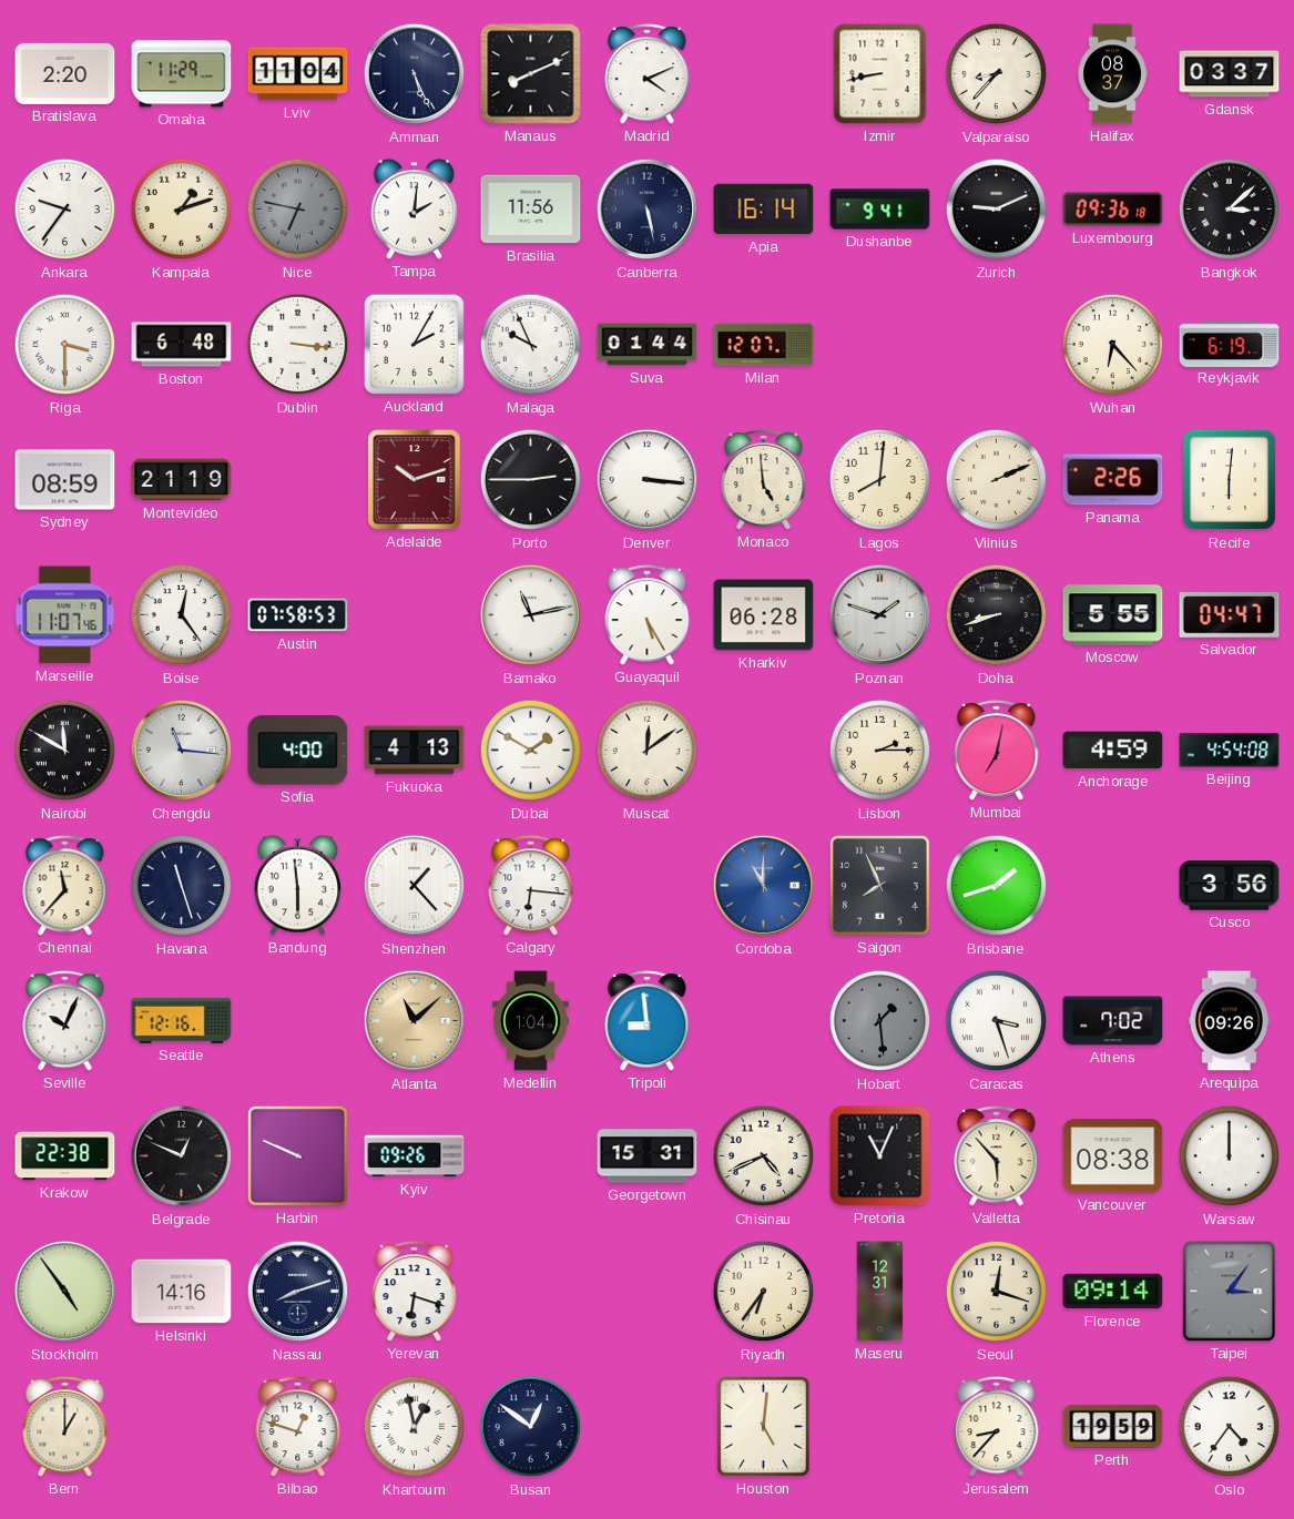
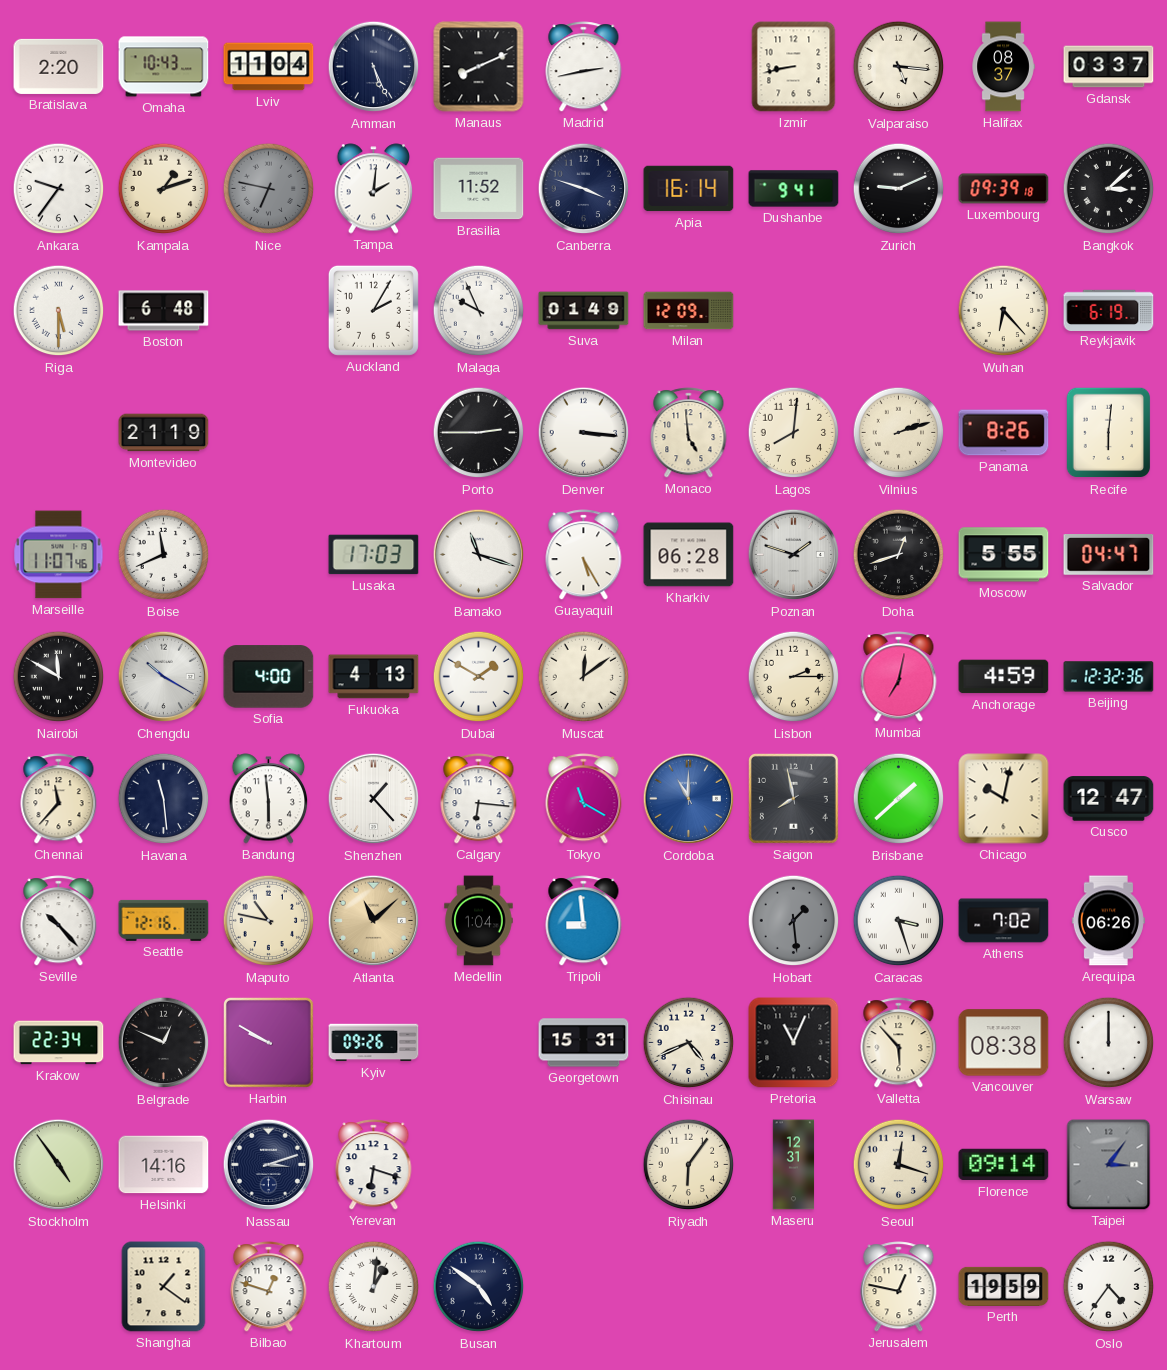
Omaha: 11:29 -> 10:43 (164, 67)
Madrid: 4:11 -> 2:43 (584, 67)
Valparaiso: 8:37 -> 5:16 (899, 67)
Brasilia: 11:56 -> 11:52 (479, 189)
Canberra: 5:28 -> 3:48 (584, 189)
Luxembourg: 09:36 -> 09:39 (1004, 189)
Riga: 3:30 -> 5:30 (59, 311)
Dublin: 3:16 -> none (298, 345)
Suva: 01:44 -> 01:49 (584, 311)
Milan: 12:07 -> 12:09 (689, 311)
Sydney: 08:59 -> none (65, 480)
Adelaide: 10:12 -> none (415, 480)
Vilnius: 2:11 -> 2:12 (899, 433)
Panama: 2:26 -> 8:26 (1004, 433)
Boise: 12:24 -> 11:41 (164, 555)
Austin: 07:58 -> none (298, 615)
Lusaka: none -> 17:03 (374, 555)
Bamako: 11:13 -> 11:18 (479, 555)
Doha: 8:42 -> 12:42 (899, 555)
Chengdu: 11:16 -> 10:20 (164, 677)
Beijing: 4:54 -> 12:32 (1109, 677)
Havana: 11:27 -> 11:29 (164, 799)
Tokyo: none -> 11:20 (584, 799)
Saigon: 7:56 -> 7:58 (793, 798)
Brisbane: 1:42 -> 1:38 (899, 799)
Chicago: none -> 10:02 (1004, 799)
Cusco: 3:56 -> 12:47 (1109, 799)
Seville: 10:04 -> 10:23 (59, 921)
Maputo: none -> 10:47 (269, 921)
Arequipa: 09:26 -> 06:26 (1108, 921)
Krakow: 22:38 -> 22:34 (59, 1043)
Harbin: 9:49 -> 9:50 (268, 1042)
Nassau: 8:12 -> 3:12 (269, 1165)
Riyadh: 6:36 -> 6:06 (689, 1165)
Bern: 1:00 -> none (65, 1427)
Shanghai: none -> 1:21 (164, 1287)
Khartoum: 12:58 -> 1:01 (374, 1287)
Busan: 12:51 -> 4:51 (479, 1287)
Houston: 5:01 -> none (763, 1426)
Jerusalem: 8:37 -> 12:47 (899, 1287)
